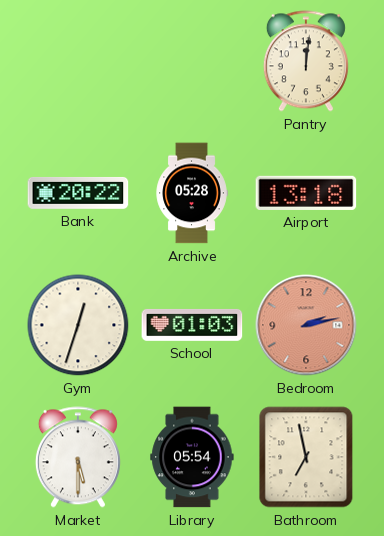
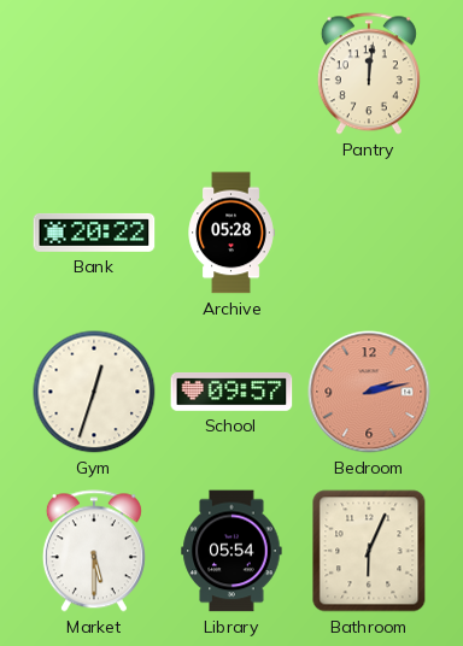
Airport: 13:18 -> none (306, 193)
School: 01:03 -> 09:57 (231, 392)
Bathroom: 6:58 -> 6:04 (369, 551)
